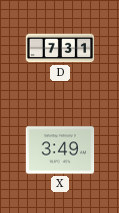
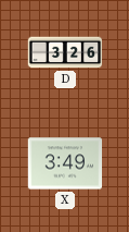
D: 7:31 -> 3:26 (65, 52)
